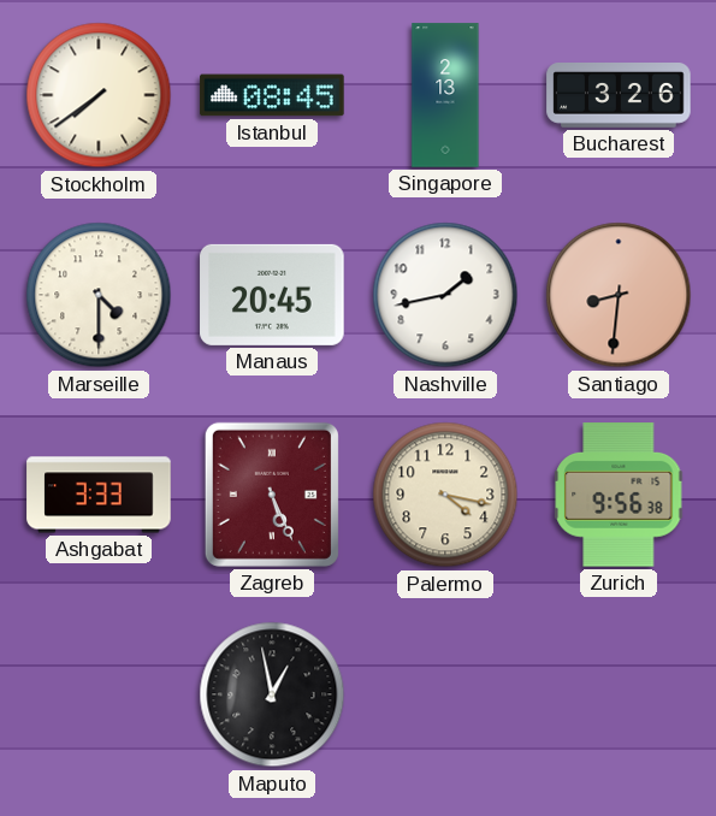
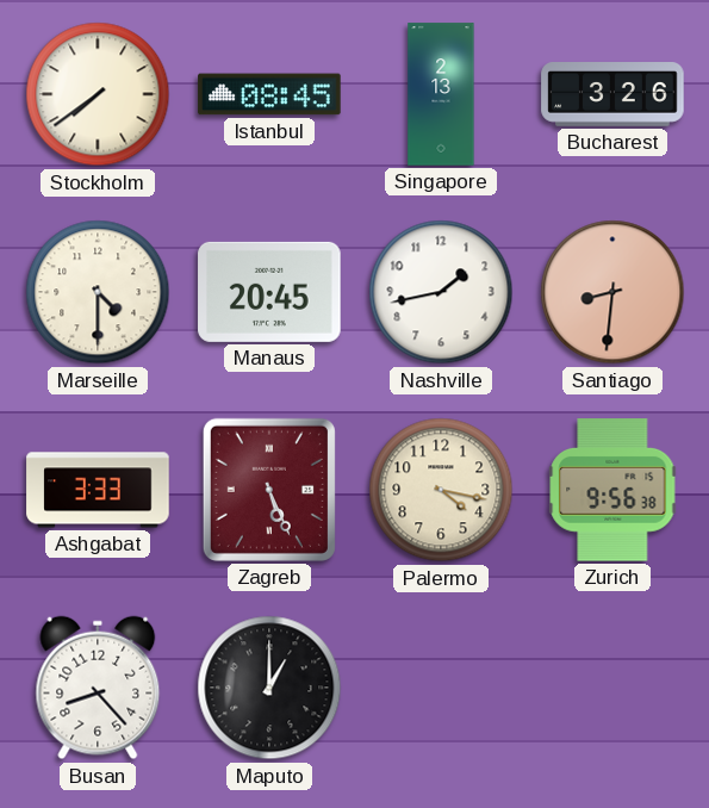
Busan: none -> 8:23 (98, 688)
Maputo: 12:58 -> 1:00 (269, 688)
